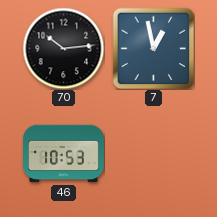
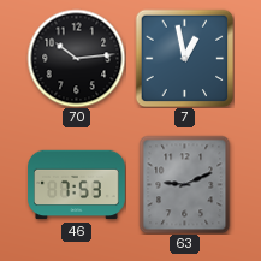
46: 10:53 -> 7:53 (77, 185)
63: none -> 9:11 (185, 184)
